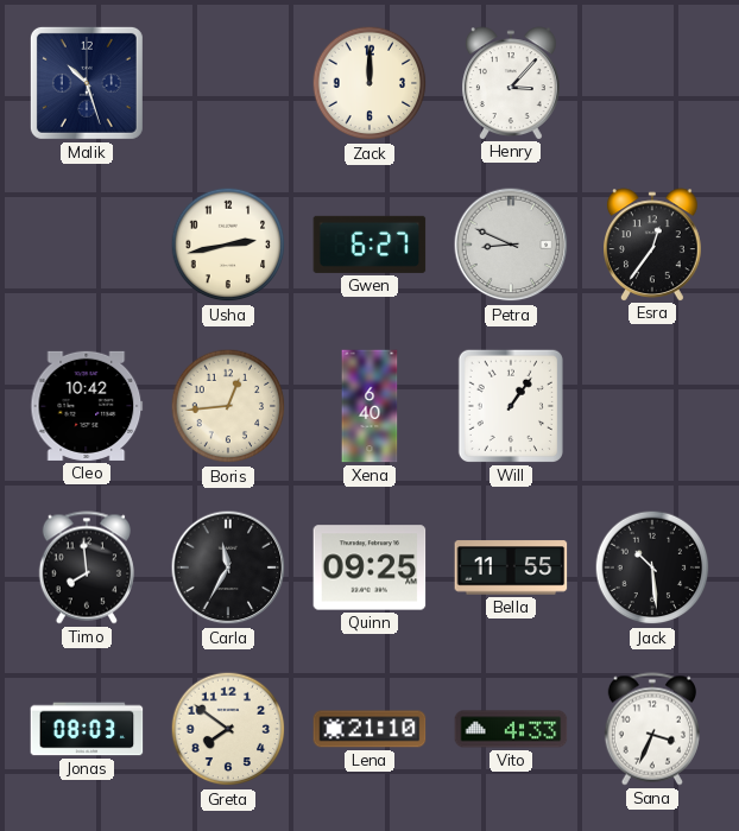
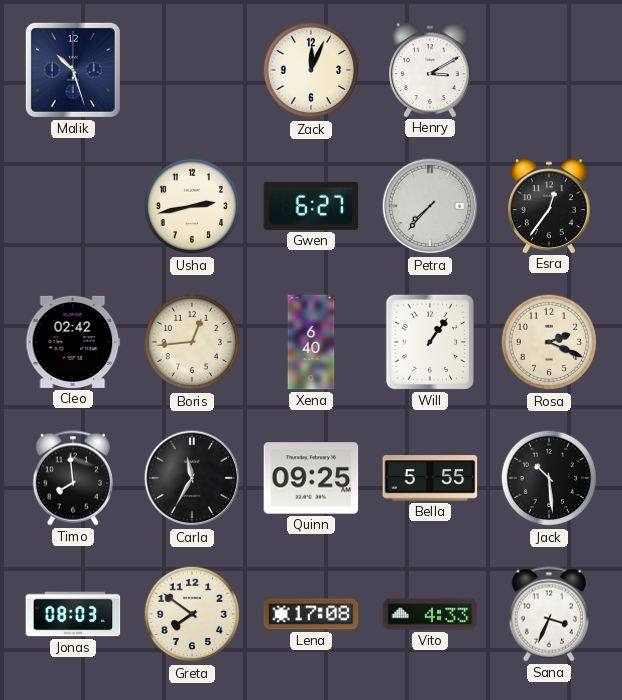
Zack: 12:00 -> 12:04 (311, 70)
Henry: 3:07 -> 3:10 (431, 70)
Petra: 8:49 -> 7:37 (430, 206)
Cleo: 10:42 -> 02:42 (73, 342)
Rosa: none -> 2:19 (549, 342)
Bella: 11:55 -> 5:55 (430, 478)
Lena: 21:10 -> 17:08 (311, 614)
